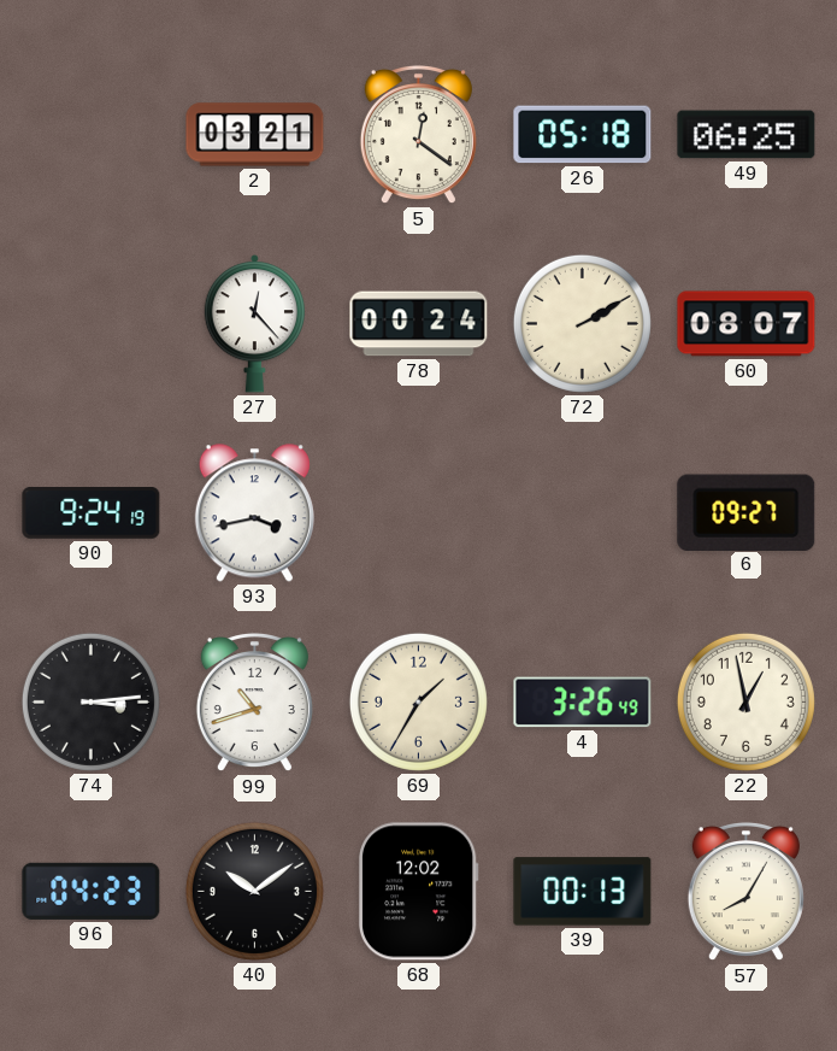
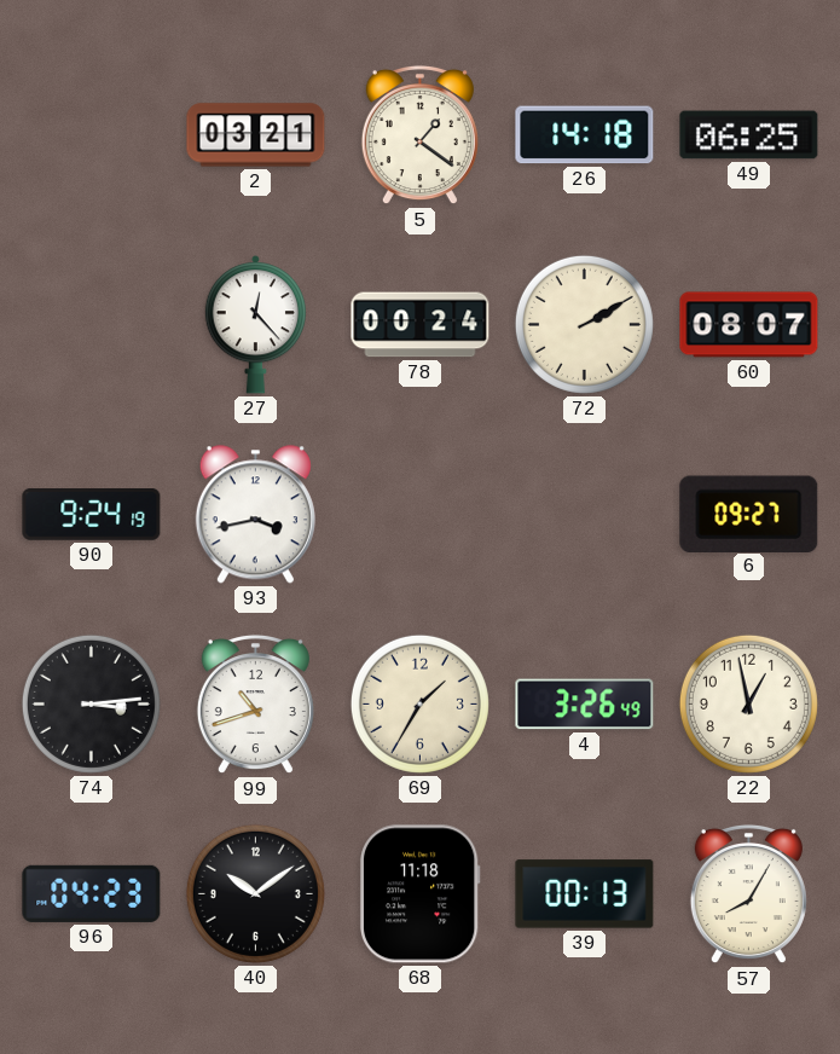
5: 12:21 -> 1:21 (419, 135)
26: 05:18 -> 14:18 (585, 135)
68: 12:02 -> 11:18 (419, 894)
